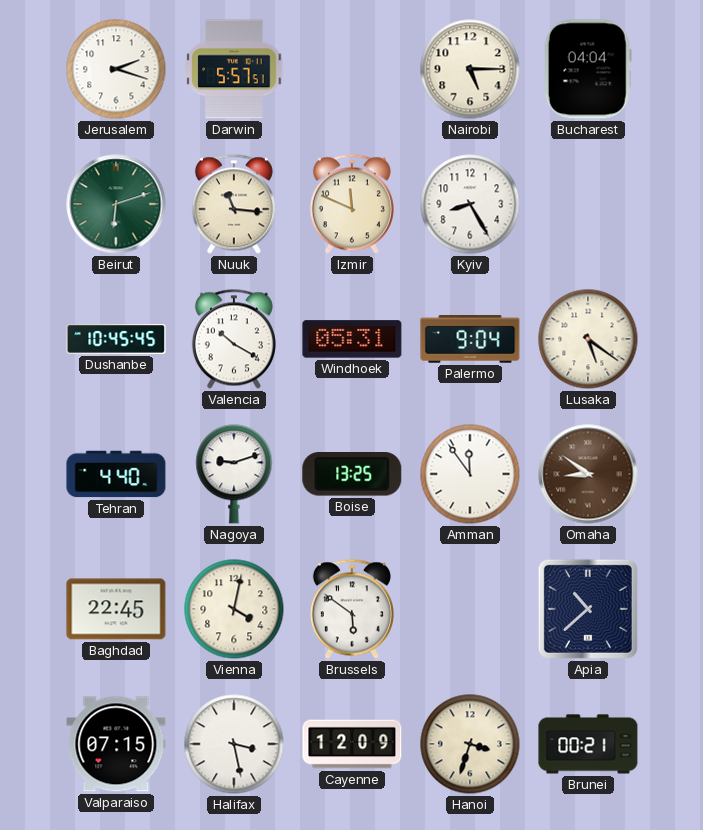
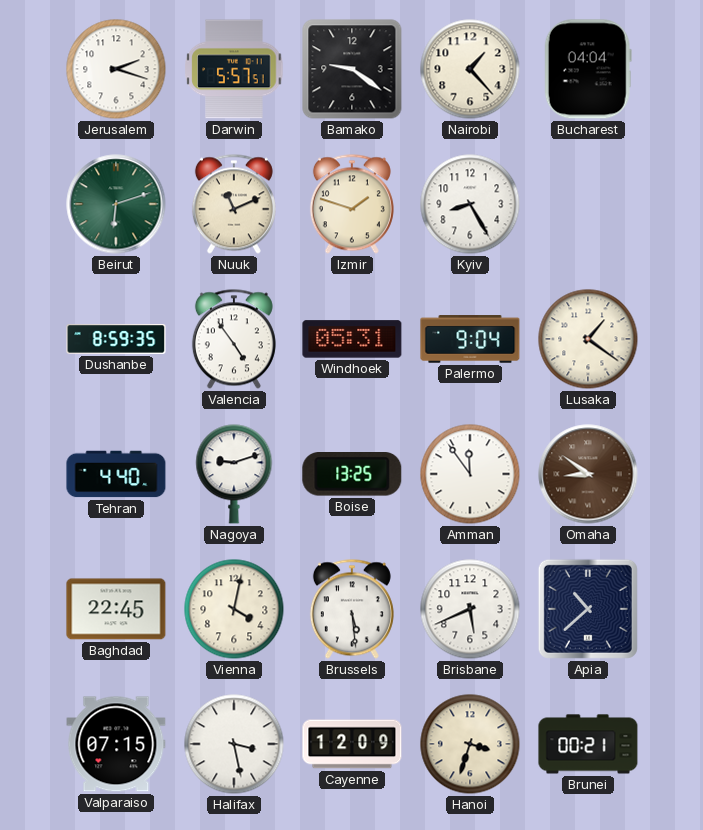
Bamako: none -> 9:21 (352, 69)
Nairobi: 5:15 -> 1:23 (470, 69)
Nuuk: 11:16 -> 11:11 (234, 204)
Izmir: 11:49 -> 1:48 (352, 204)
Dushanbe: 10:45 -> 8:59 (116, 339)
Valencia: 10:20 -> 4:54 (234, 339)
Lusaka: 5:21 -> 1:21 (588, 339)
Brussels: 5:51 -> 5:29 (352, 609)
Brisbane: none -> 5:41 (470, 609)
